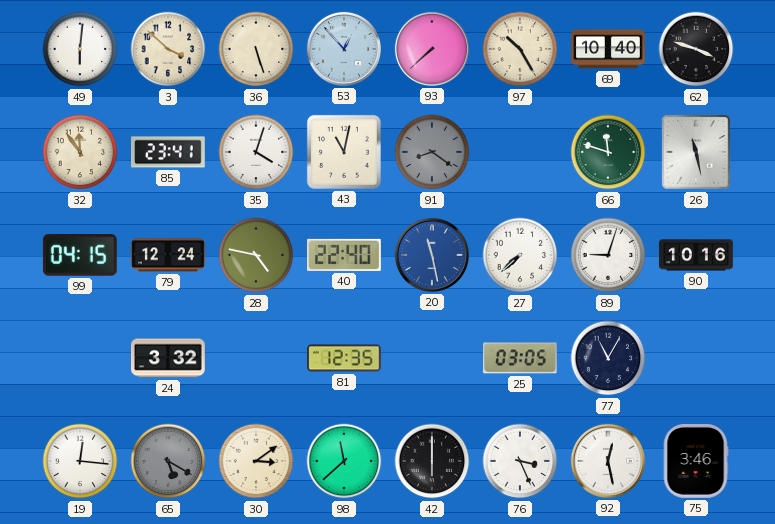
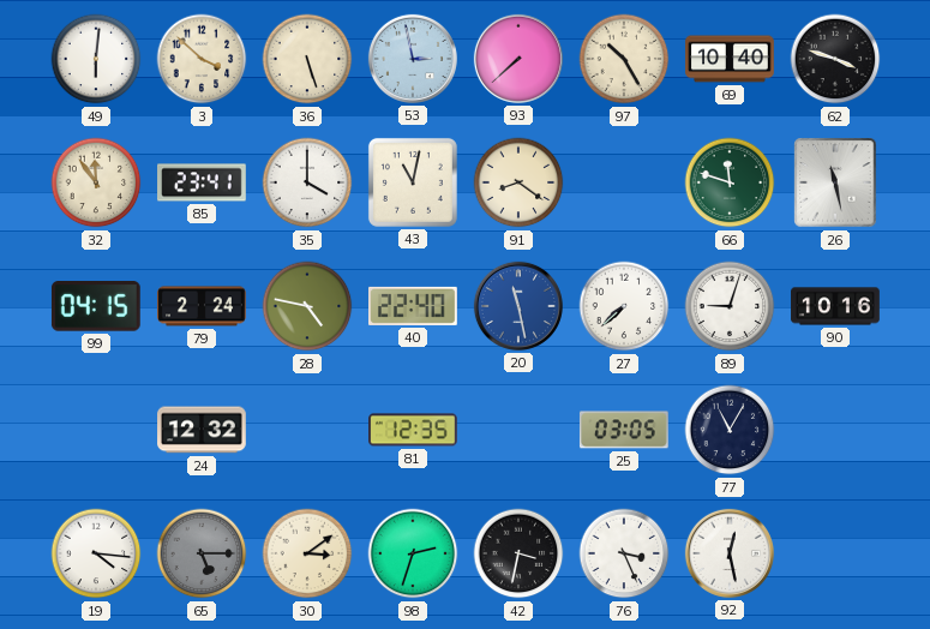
53: 12:53 -> 2:58 (413, 59)
35: 4:03 -> 4:00 (307, 182)
91 dial: grey -> cream (518, 182)
79: 12:24 -> 2:24 (203, 306)
24: 3:32 -> 12:32 (203, 430)
19: 12:16 -> 4:16 (96, 553)
65: 5:20 -> 5:15 (202, 553)
98: 11:38 -> 2:33 (413, 553)
42: 6:00 -> 3:32 (518, 553)
75: 3:46 -> none (696, 462)
